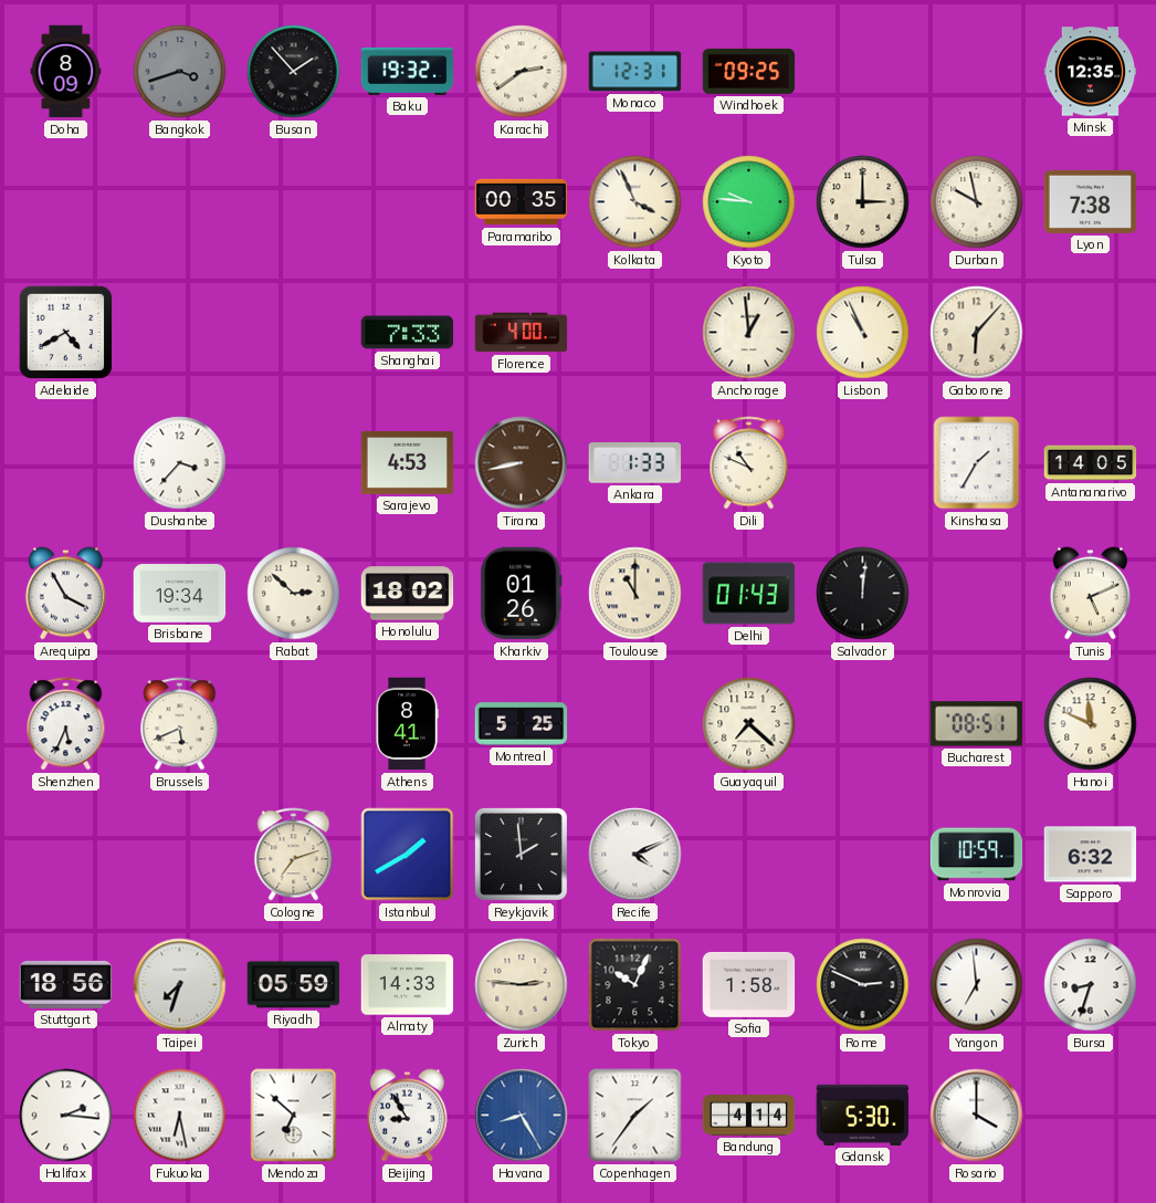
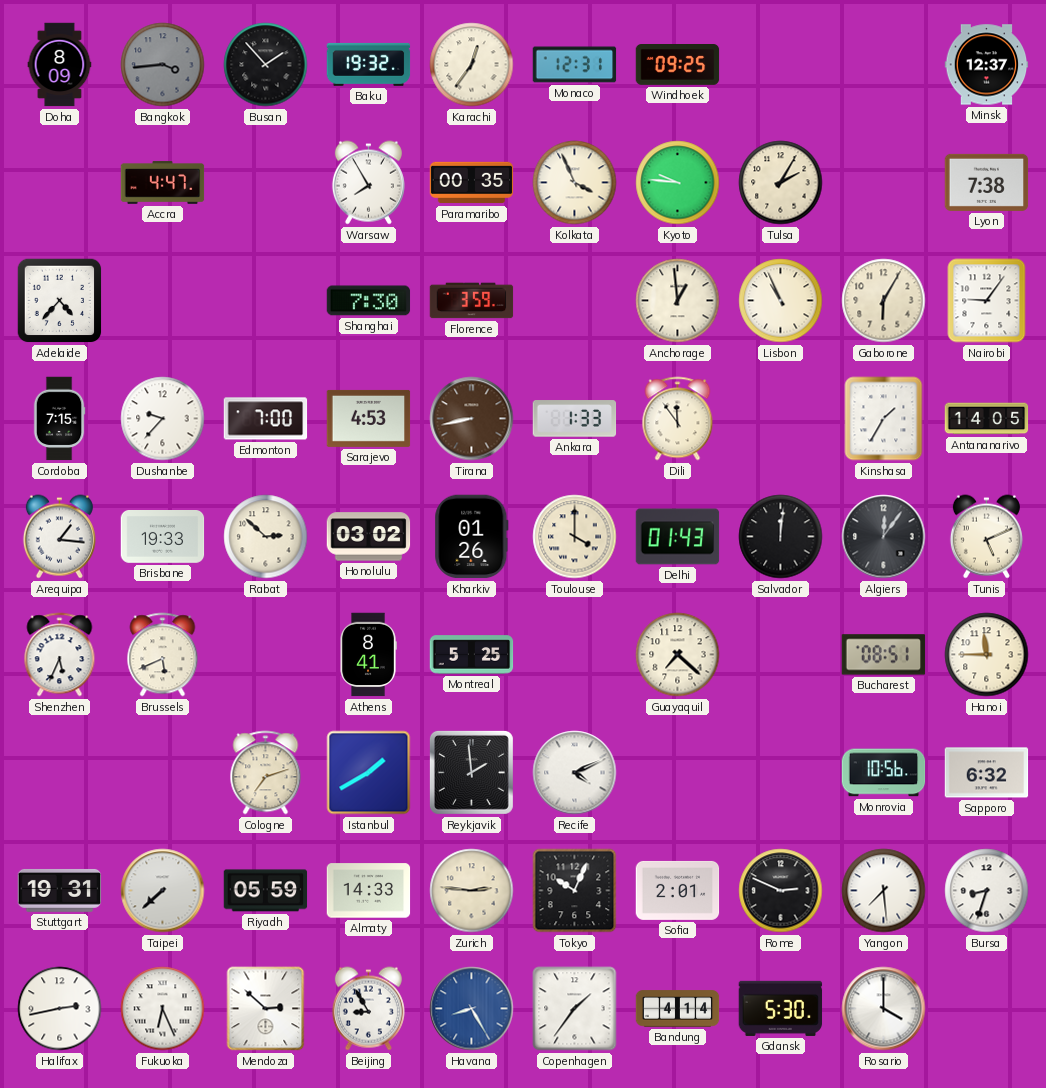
Bangkok: 3:42 -> 3:44 (163, 65)
Karachi: 2:39 -> 12:36 (472, 65)
Minsk: 12:35 -> 12:37 (987, 65)
Accra: none -> 4:47 (163, 183)
Warsaw: none -> 7:55 (368, 183)
Tulsa: 3:00 -> 2:05 (781, 183)
Durban: 9:58 -> none (977, 202)
Adelaide: 4:40 -> 4:37 (60, 301)
Shanghai: 7:33 -> 7:30 (369, 301)
Florence: 4:00 -> 3:59 (472, 301)
Gaborone: 6:07 -> 6:05 (884, 301)
Nairobi: none -> 9:06 (987, 301)
Cordoba: none -> 7:15 (59, 419)
Dushanbe: 3:37 -> 9:37 (163, 419)
Edmonton: none -> 7:00 (266, 419)
Dili: 10:49 -> 11:54 (678, 419)
Arequipa: 3:55 -> 1:16 (59, 537)
Brisbane: 19:34 -> 19:33 (163, 537)
Honolulu: 18:02 -> 03:02 (369, 537)
Toulouse: 11:00 -> 4:00 (575, 537)
Algiers: none -> 12:06 (884, 537)
Hanoi: 11:49 -> 11:45 (987, 655)
Monrovia: 10:59 -> 10:56 (884, 773)
Stuttgart: 18:56 -> 19:31 (60, 890)
Taipei: 7:33 -> 7:38 (163, 891)
Sofia: 1:58 -> 2:01 (678, 890)
Yangon: 6:59 -> 7:29 (884, 891)
Halifax: 2:16 -> 2:43 (60, 1009)
Fukuoka: 6:28 -> 6:26 (163, 1009)
Mendoza: 6:52 -> 2:52 (266, 1009)
